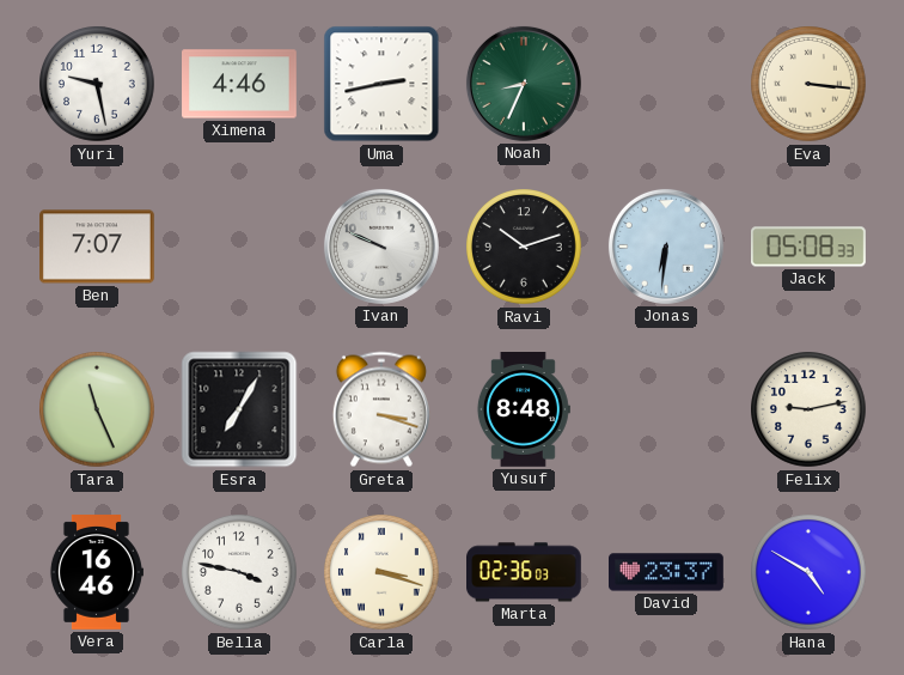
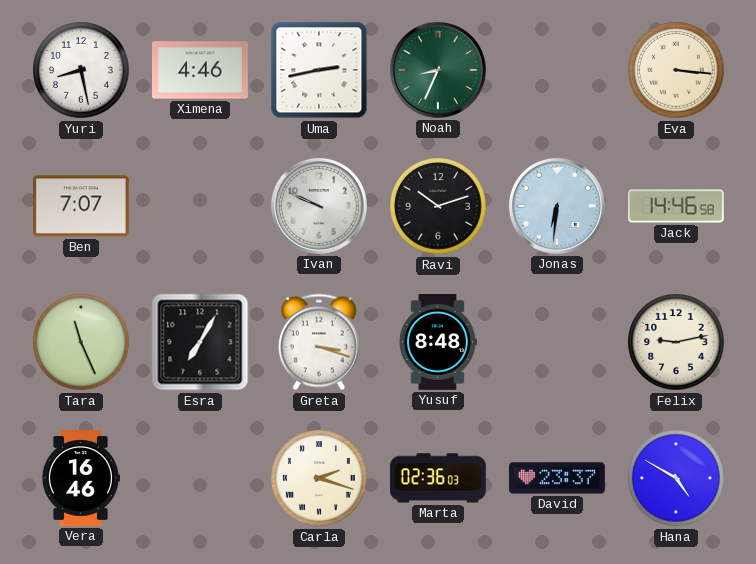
Yuri: 9:28 -> 8:28 (82, 71)
Jack: 05:08 -> 14:46 (677, 206)
Bella: 3:47 -> none (240, 573)
Carla: 3:18 -> 2:18 (320, 479)
